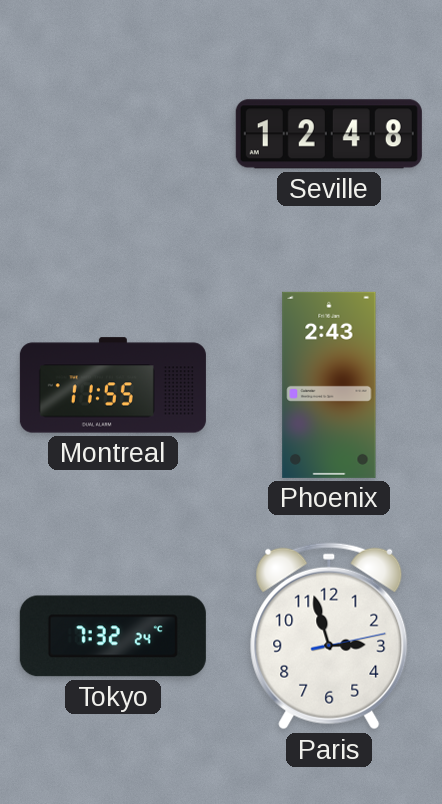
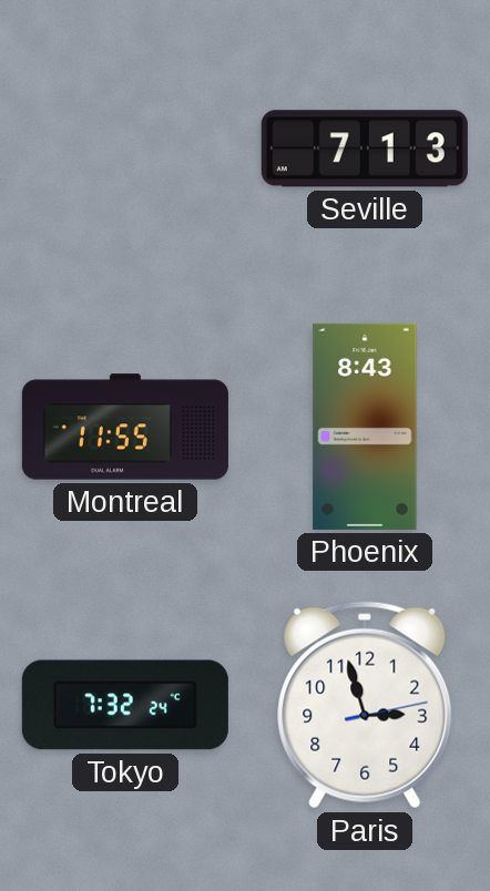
Seville: 12:48 -> 7:13 (365, 148)
Phoenix: 2:43 -> 8:43 (365, 427)
